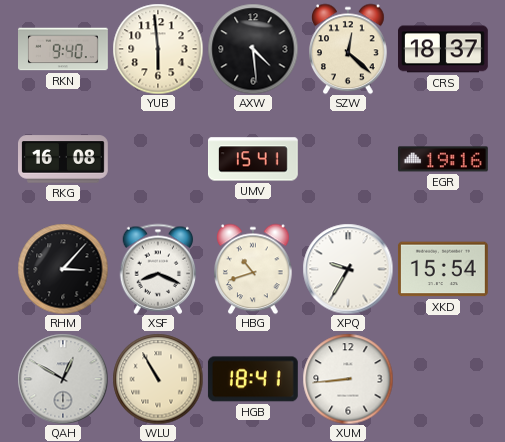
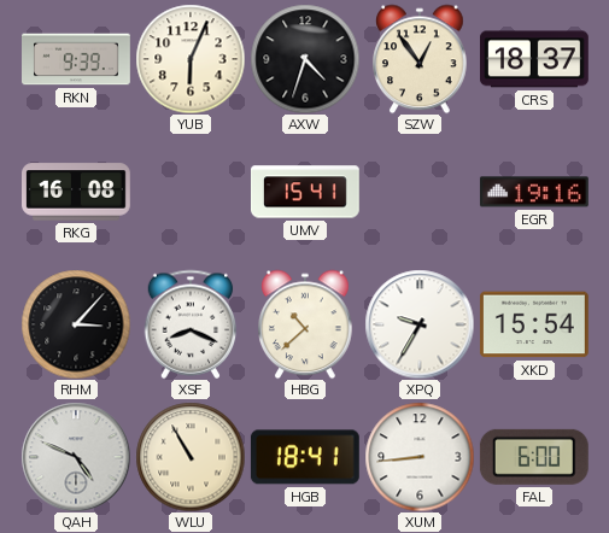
RKN: 9:40 -> 9:39 (77, 59)
YUB: 5:59 -> 6:04 (191, 59)
AXW: 4:29 -> 4:33 (305, 59)
SZW: 12:22 -> 12:54 (421, 59)
HBG: 10:42 -> 10:38 (306, 324)
QAH: 12:50 -> 4:49 (76, 457)
FAL: none -> 6:00 (534, 457)
